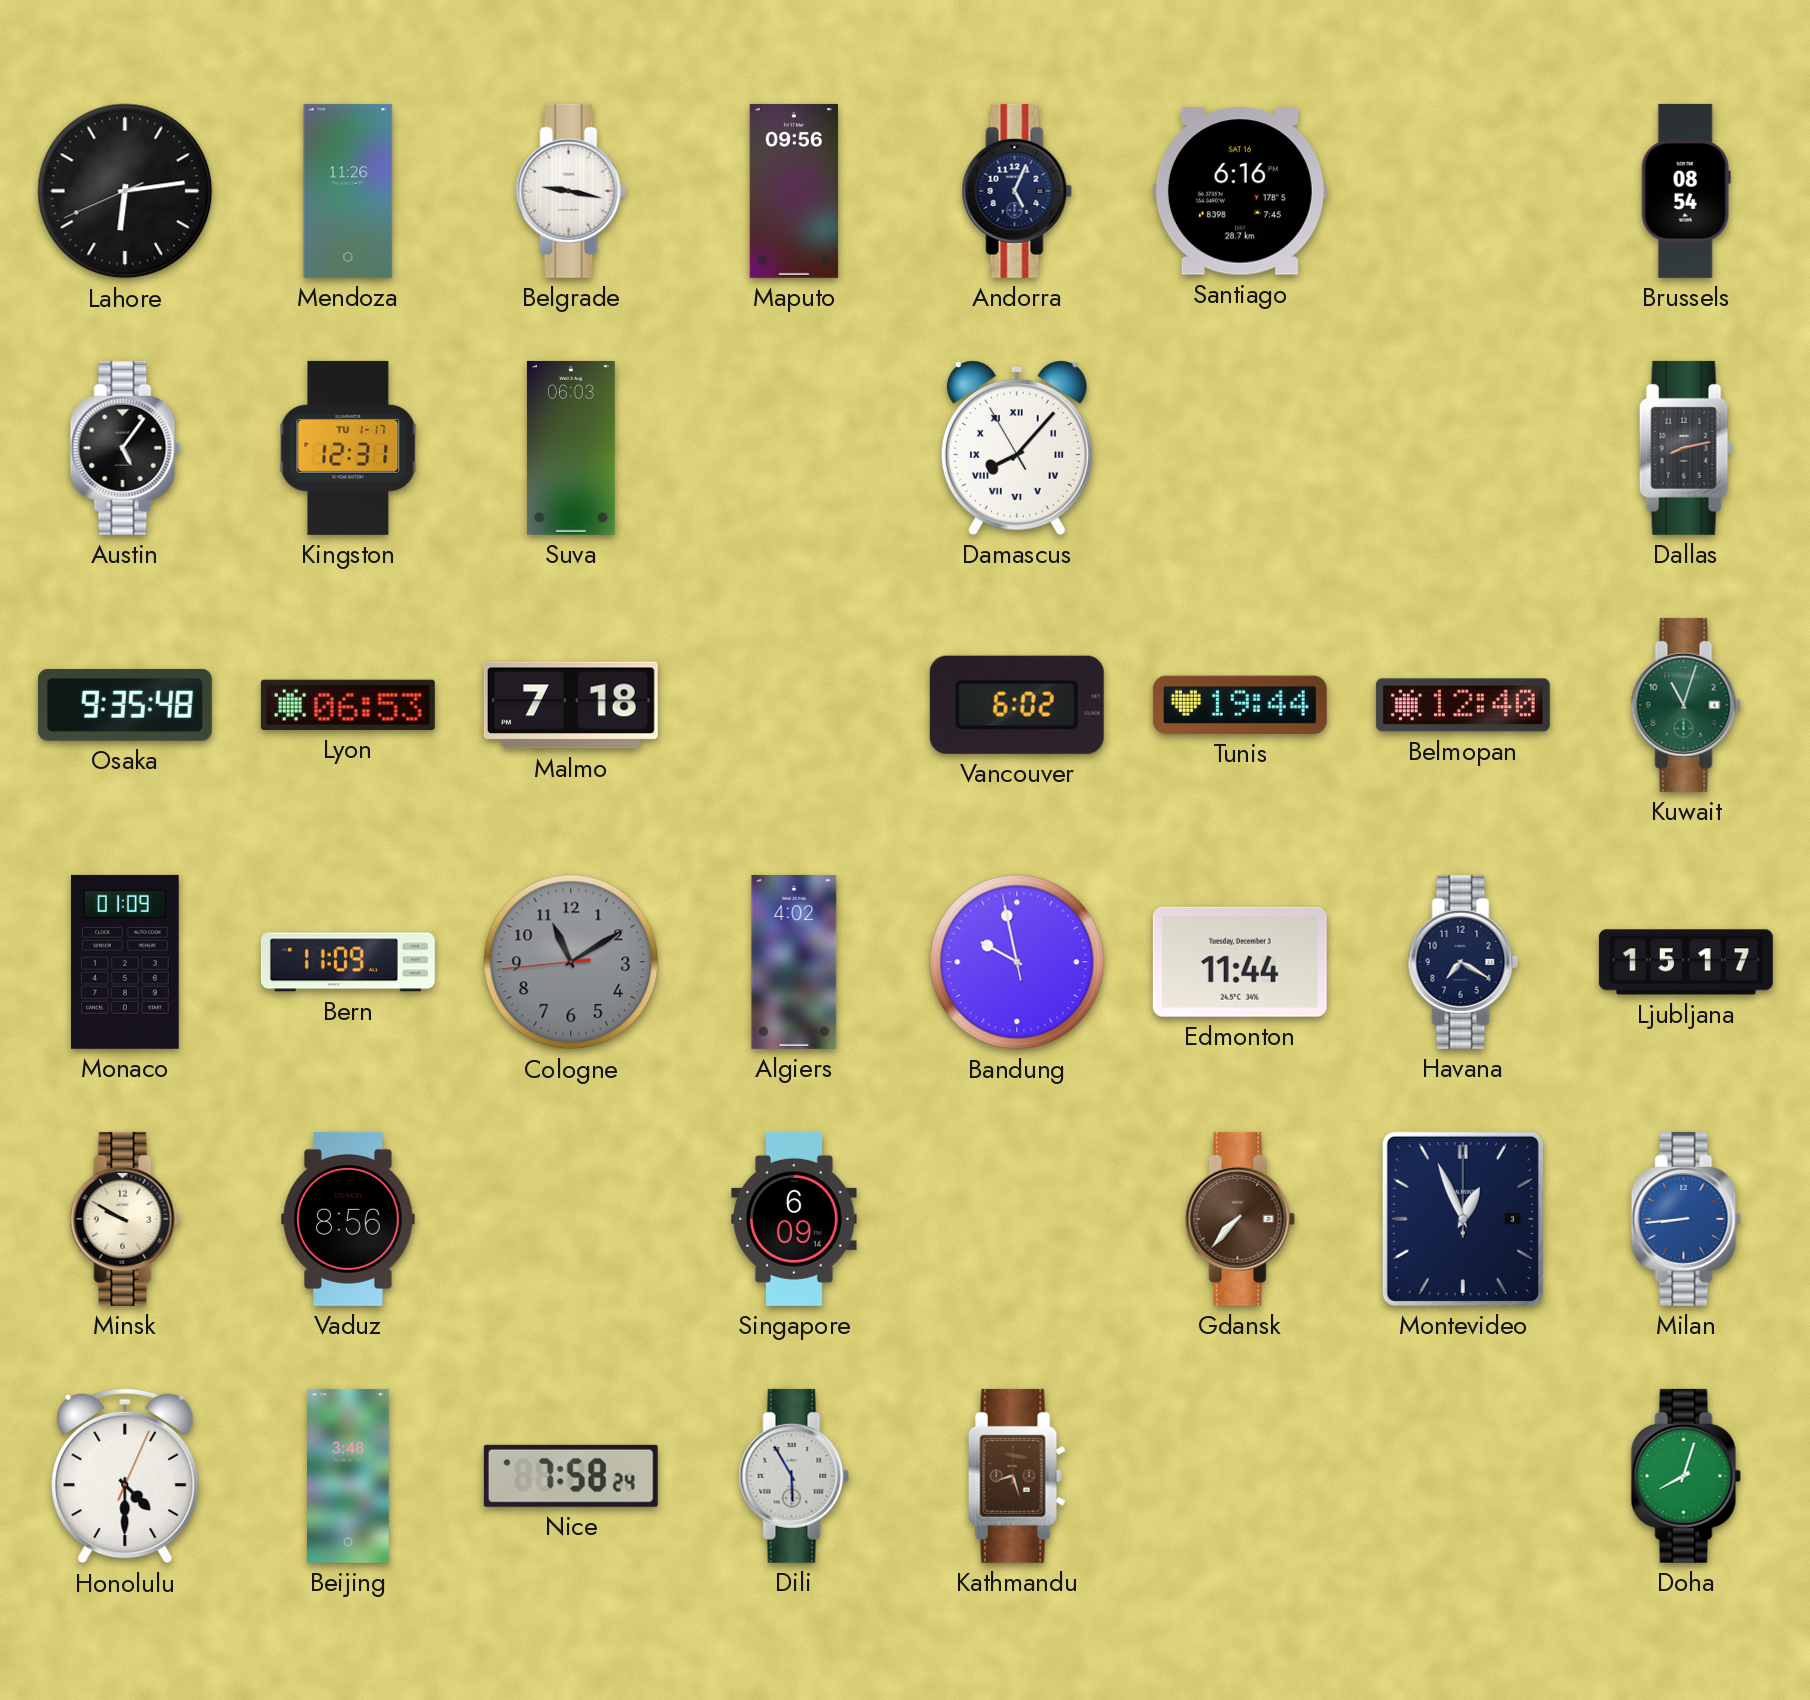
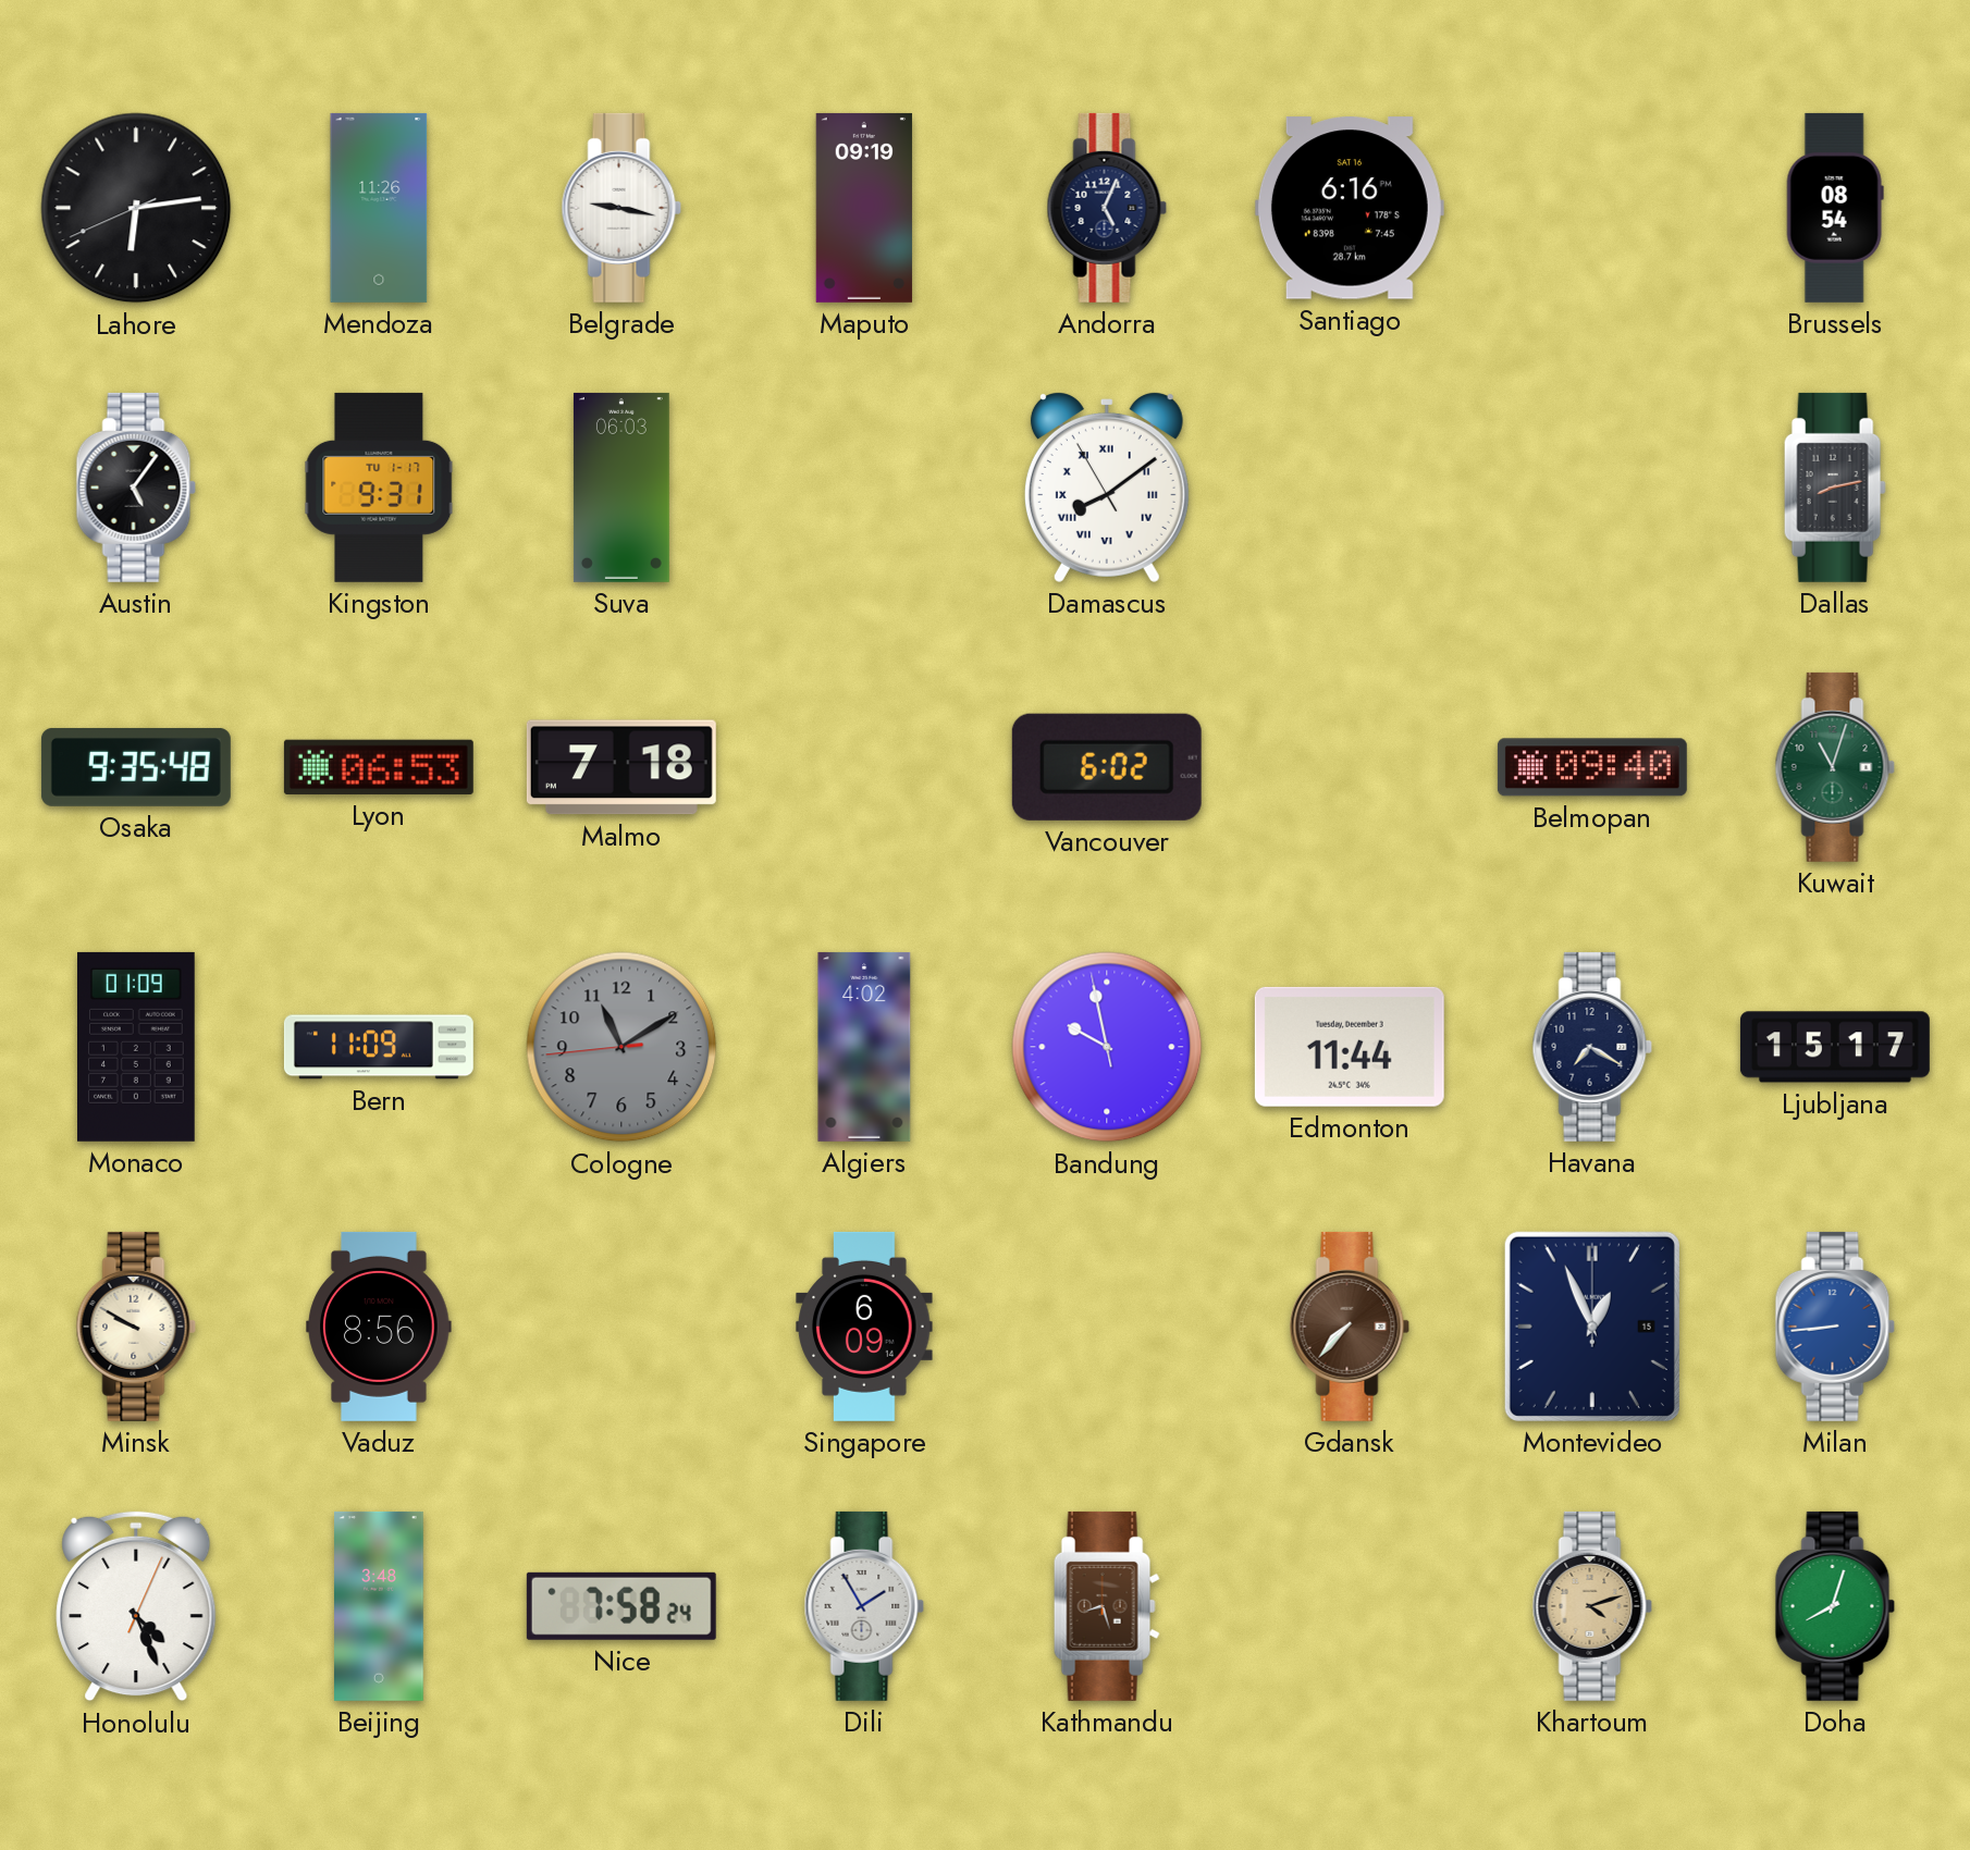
Maputo: 09:56 -> 09:19 (864, 208)
Kingston: 12:31 -> 9:31 (379, 488)
Damascus: 8:06 -> 8:08 (1107, 488)
Tunis: 19:44 -> none (1240, 705)
Belmopan: 12:40 -> 09:40 (1592, 767)
Montevideo date: 3 -> 15 (1592, 1327)
Honolulu: 4:30 -> 4:26 (136, 1606)
Dili: 5:55 -> 1:55 (864, 1606)
Khartoum: none -> 4:12 (1592, 1606)
